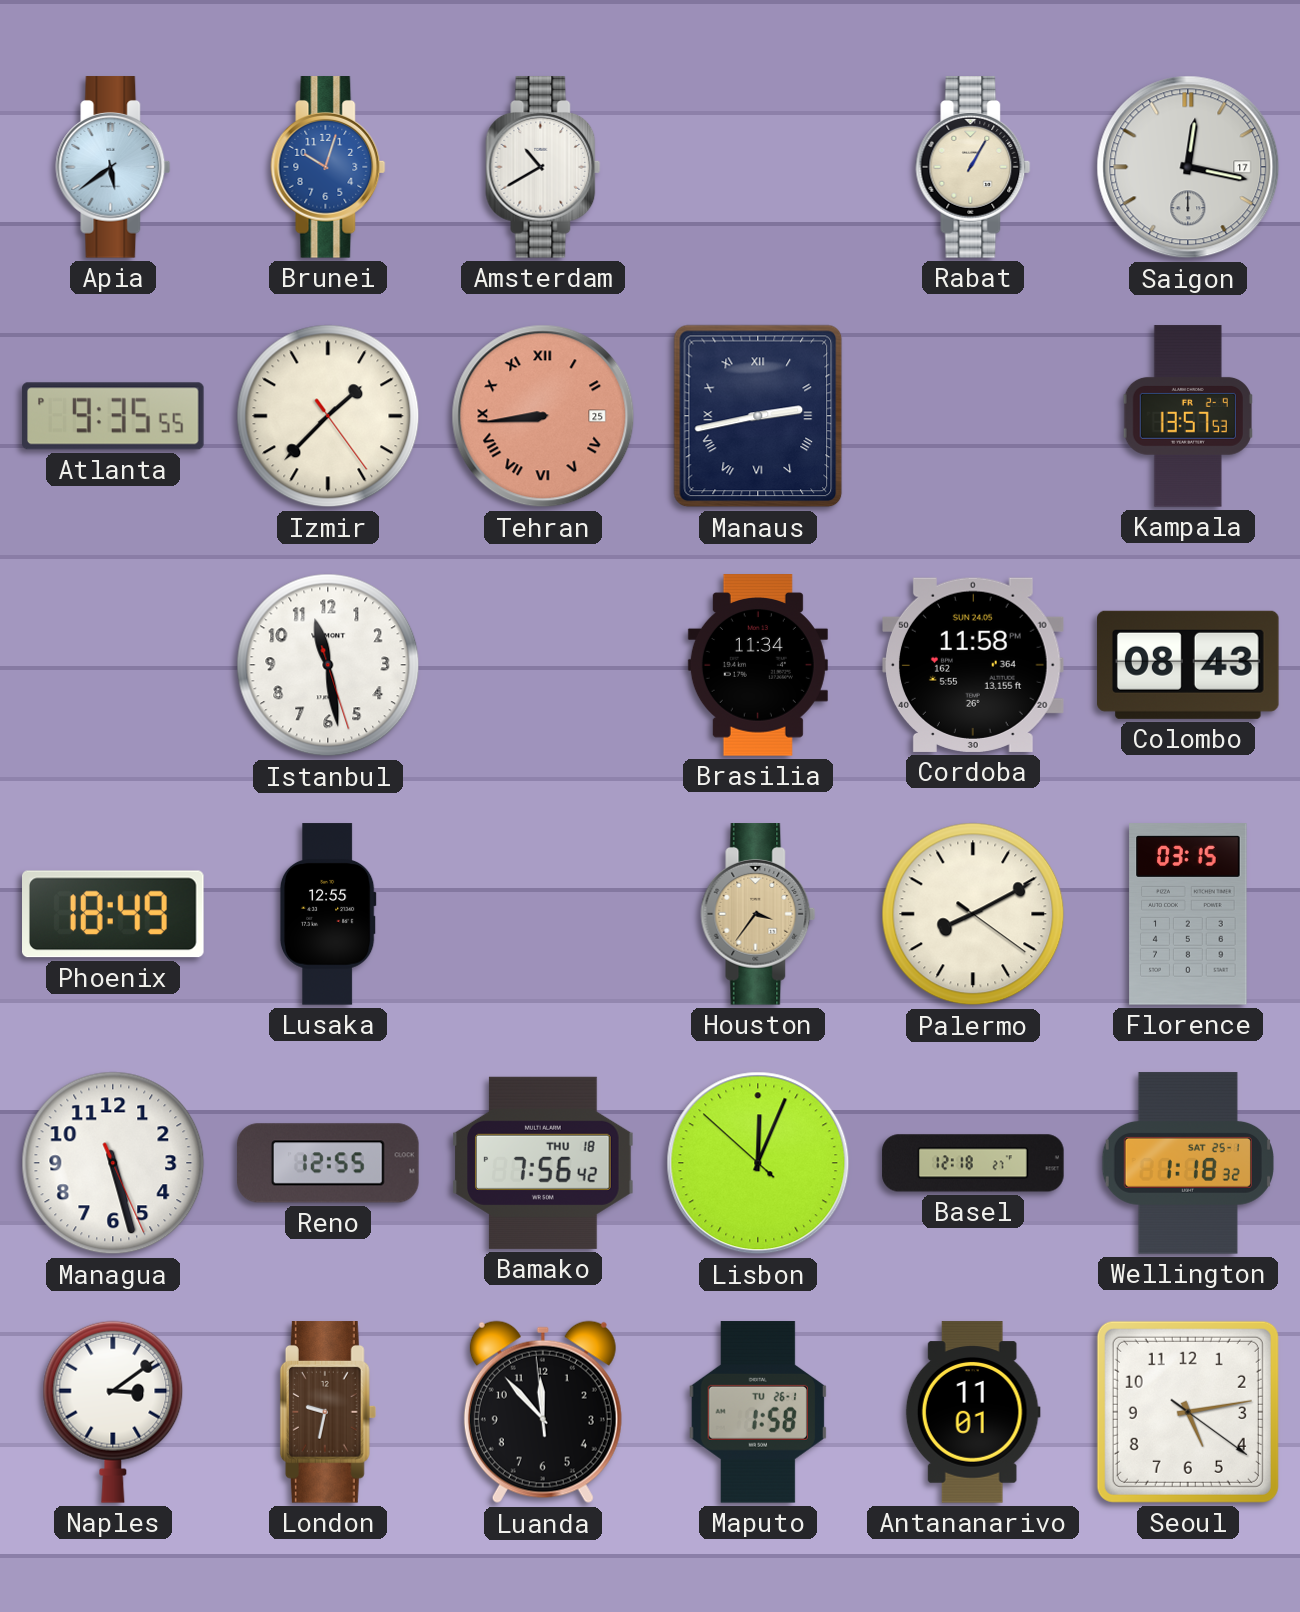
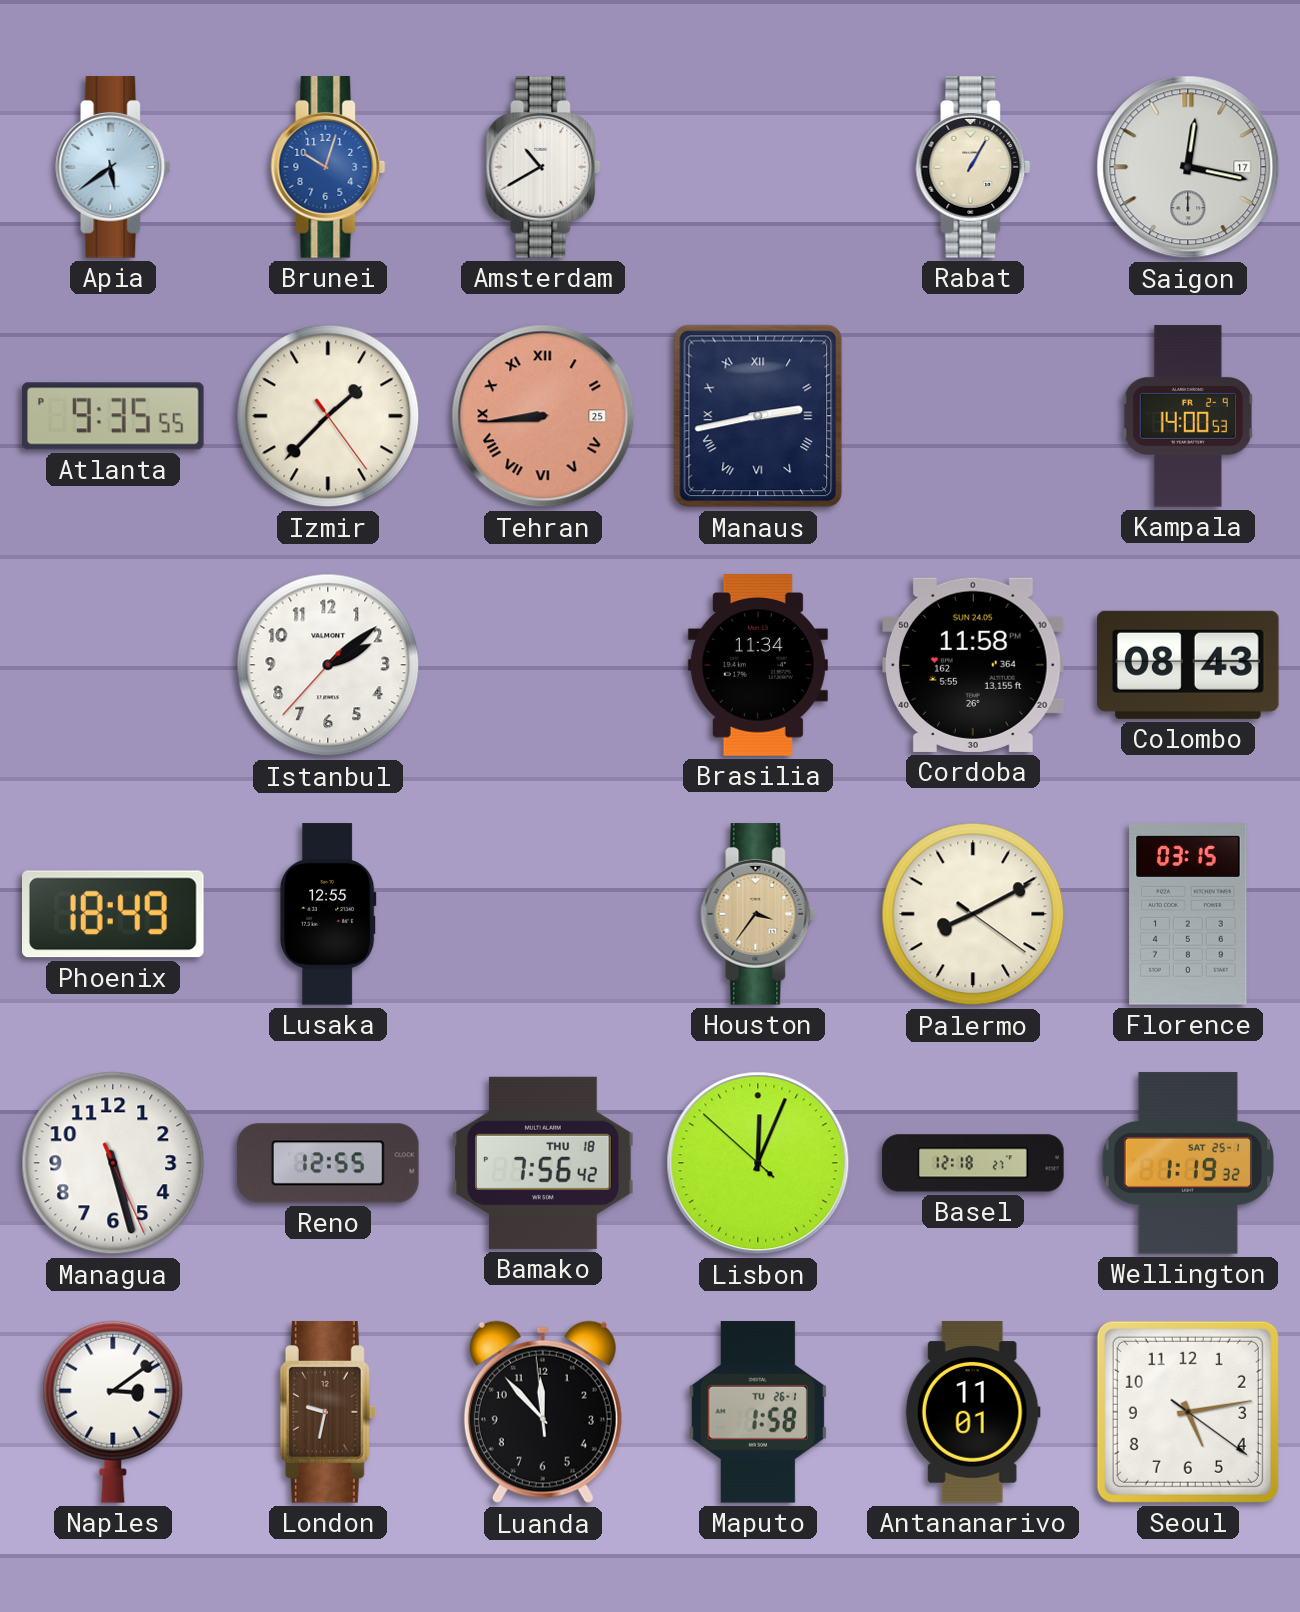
Kampala: 13:57 -> 14:00 (1188, 416)
Istanbul: 11:28 -> 2:08 (328, 665)
Wellington: 1:18 -> 1:19 (1188, 1163)
